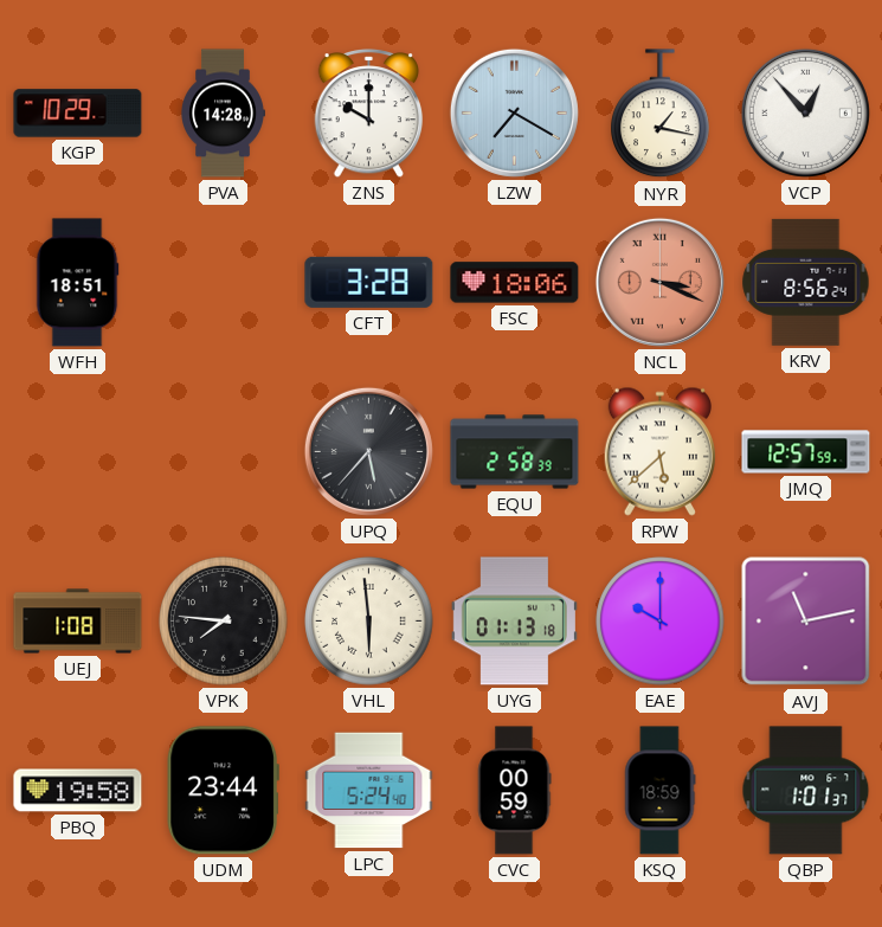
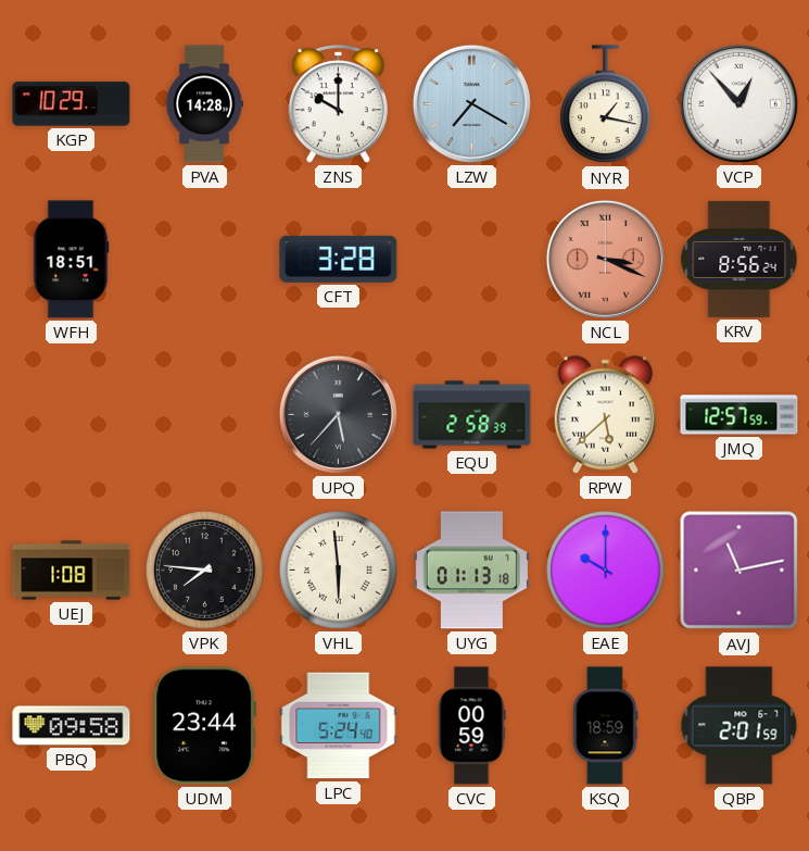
FSC: 18:06 -> none (515, 283)
PBQ: 19:58 -> 09:58 (72, 726)
QBP: 1:01 -> 2:01 (740, 726)
